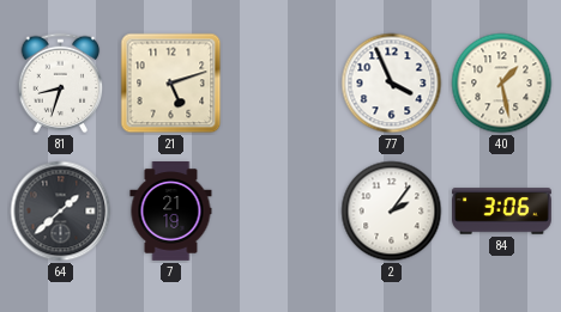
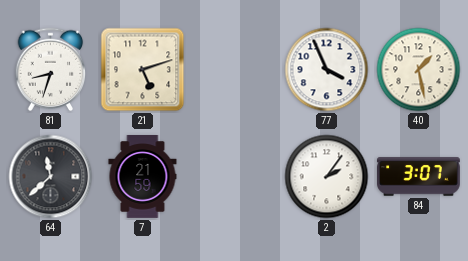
64: 1:38 -> 11:38 (51, 177)
7: 21:19 -> 21:59 (143, 177)
84: 3:06 -> 3:07 (419, 177)
